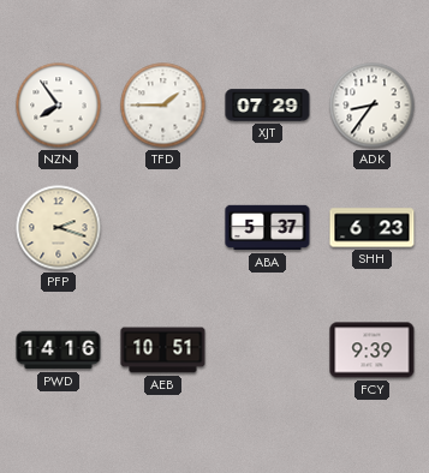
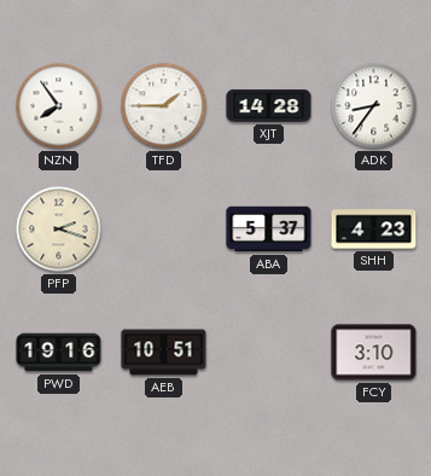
XJT: 07:29 -> 14:28 (269, 106)
SHH: 6:23 -> 4:23 (374, 230)
PWD: 14:16 -> 19:16 (59, 353)
FCY: 9:39 -> 3:10 (374, 353)
